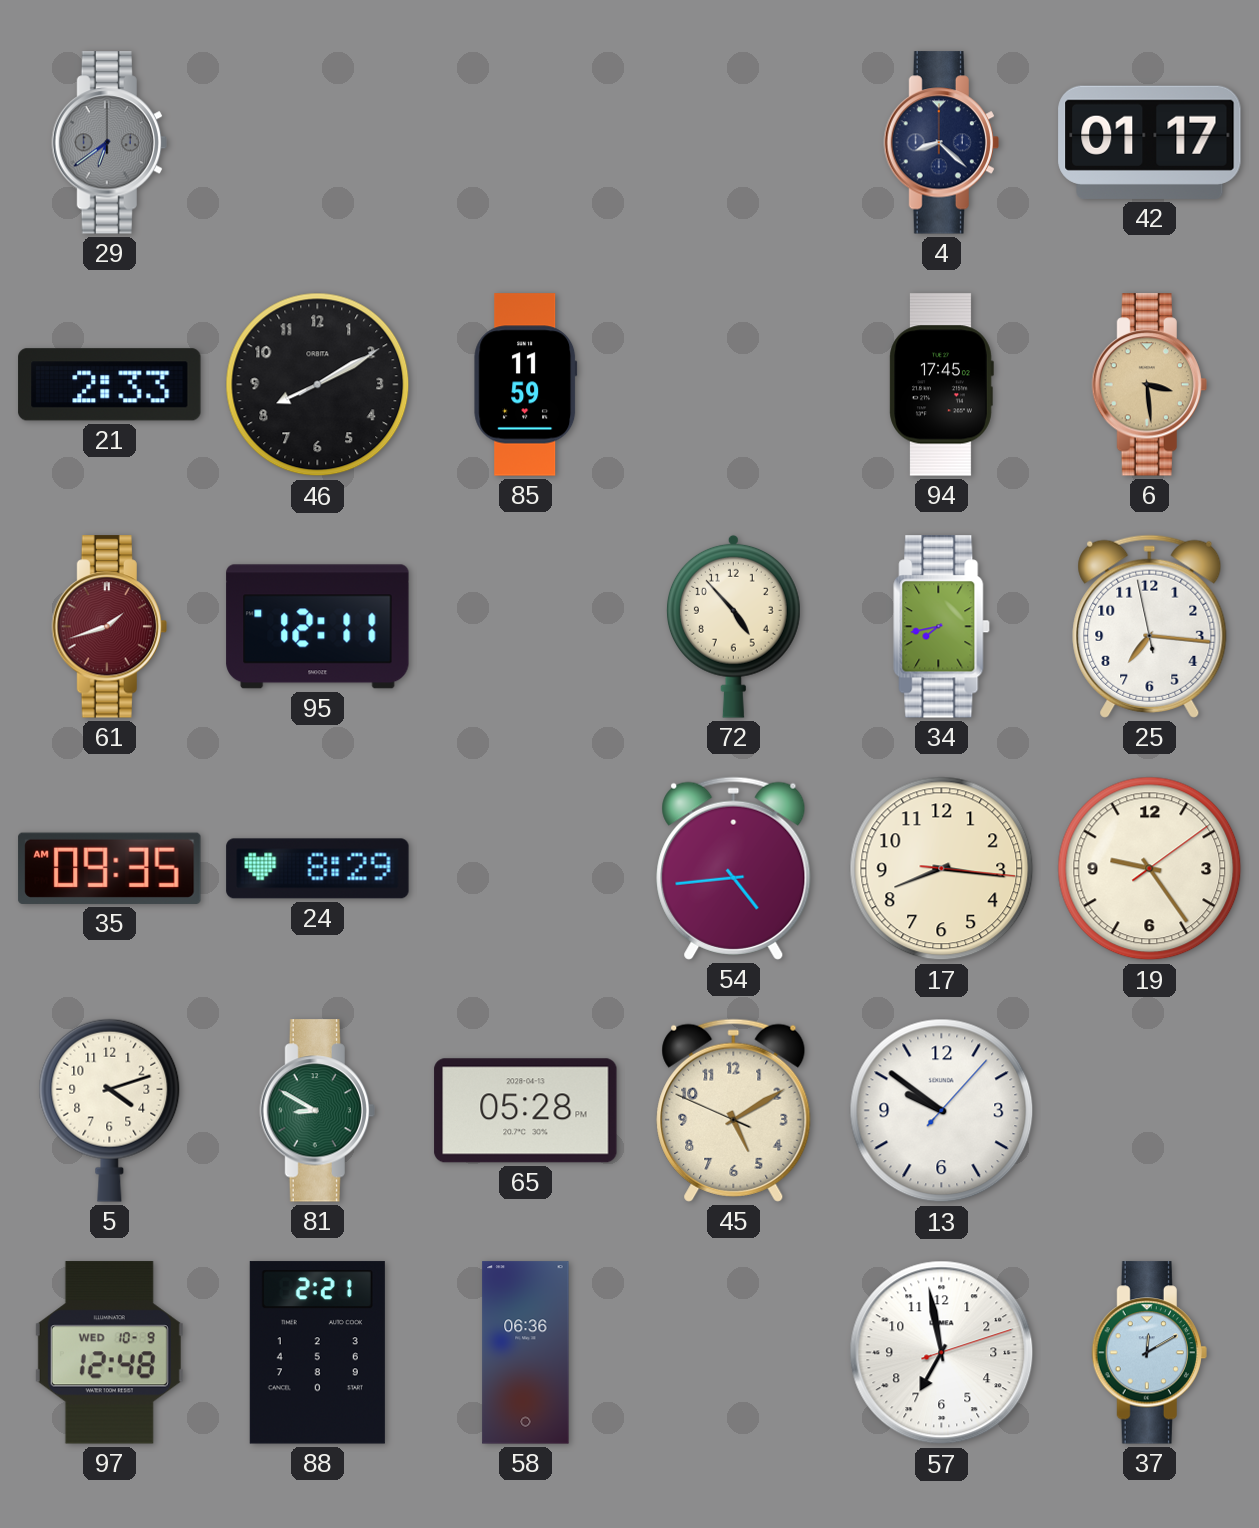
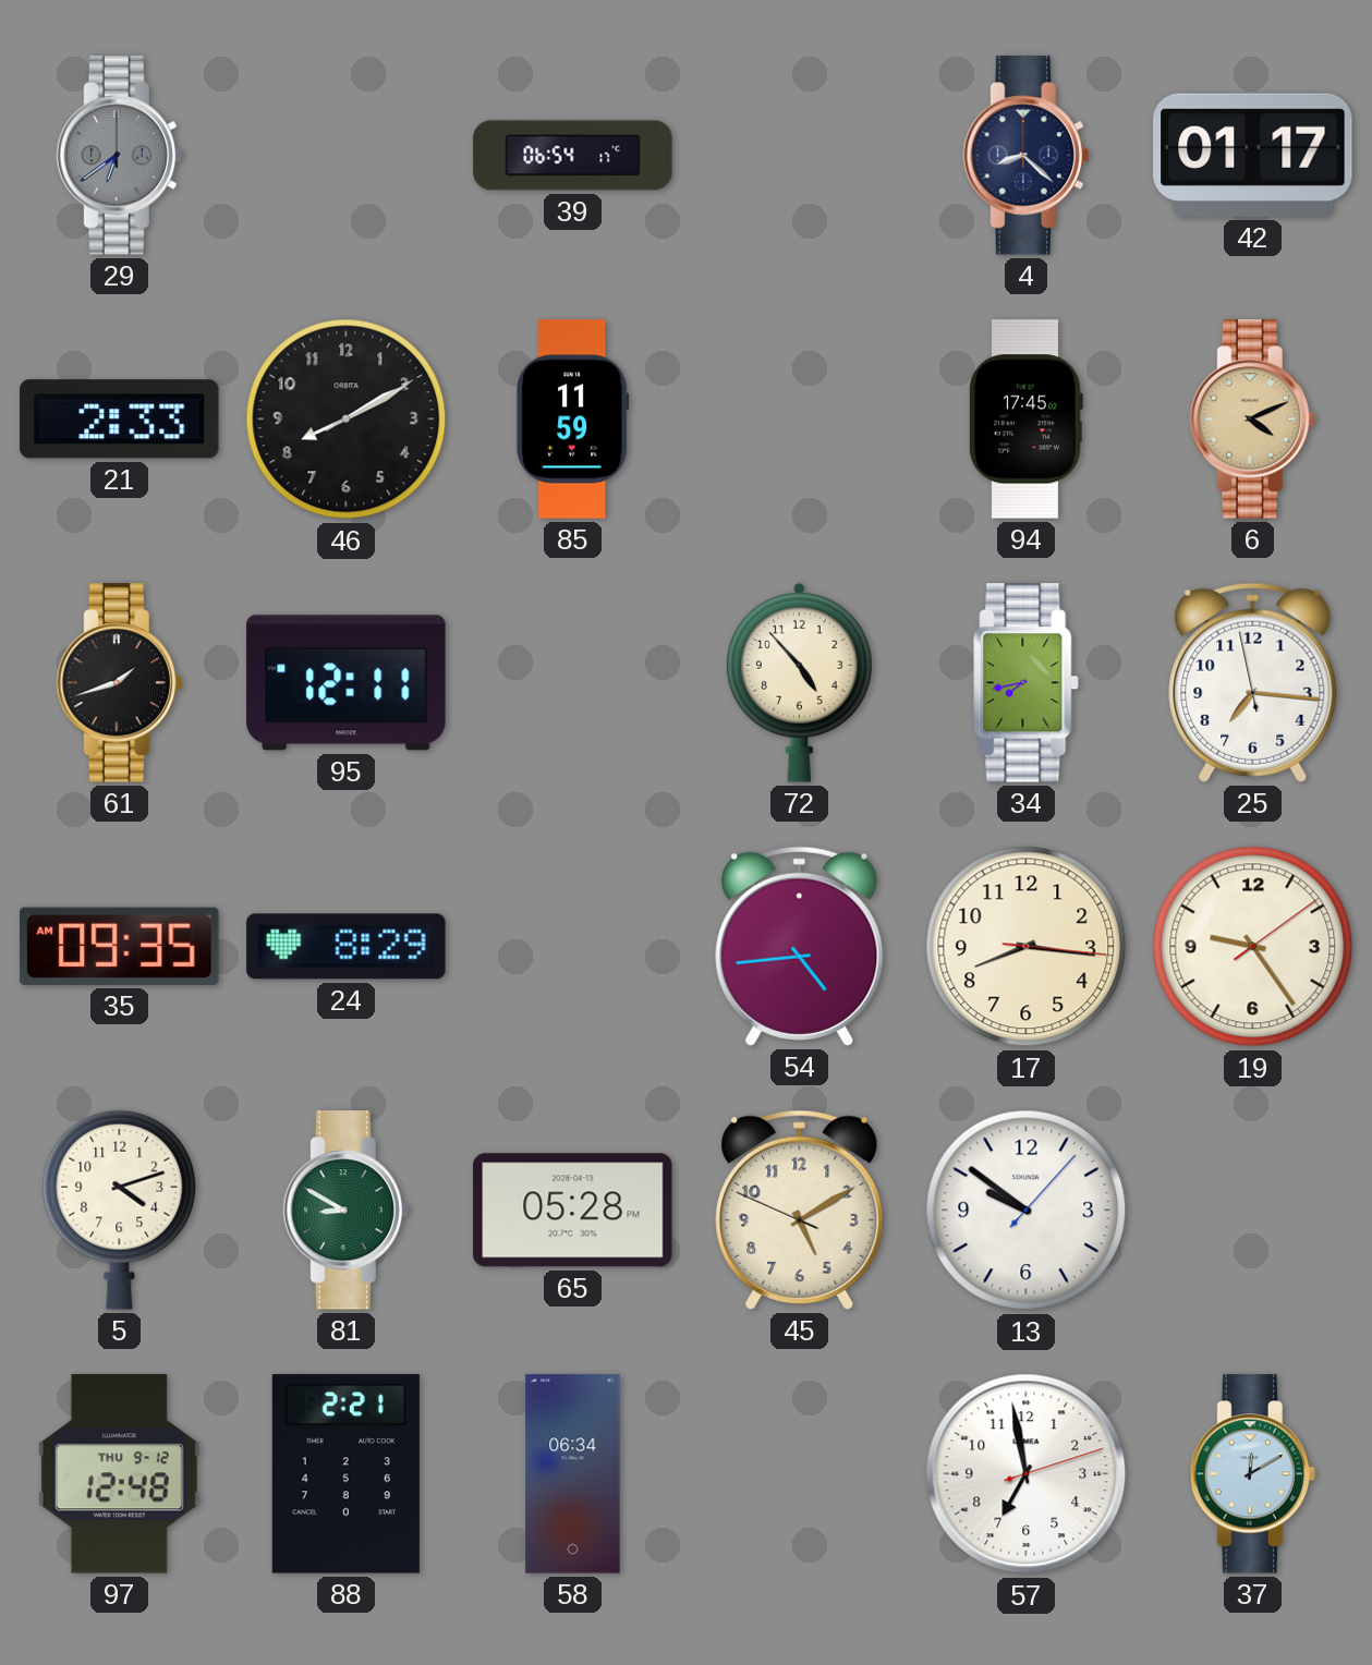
39: none -> 06:54 (573, 156)
6: 3:29 -> 4:11 (1252, 420)
61 dial: burgundy -> black (119, 683)
97 date: WED 10-9 -> THU 9-12 (119, 1474)
58: 06:36 -> 06:34 (573, 1474)
